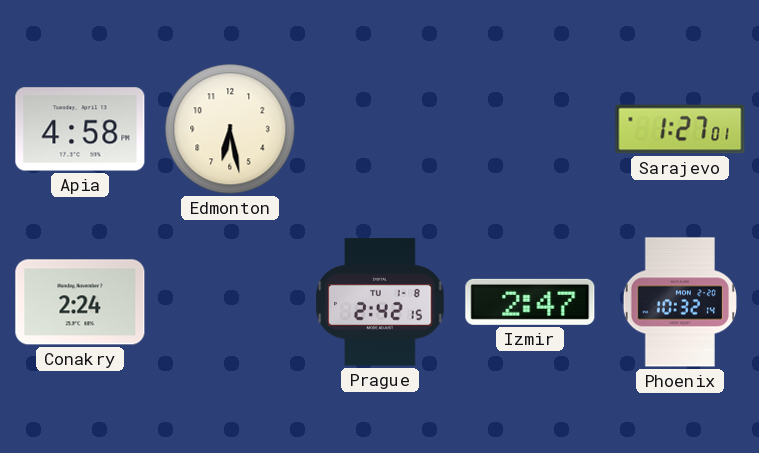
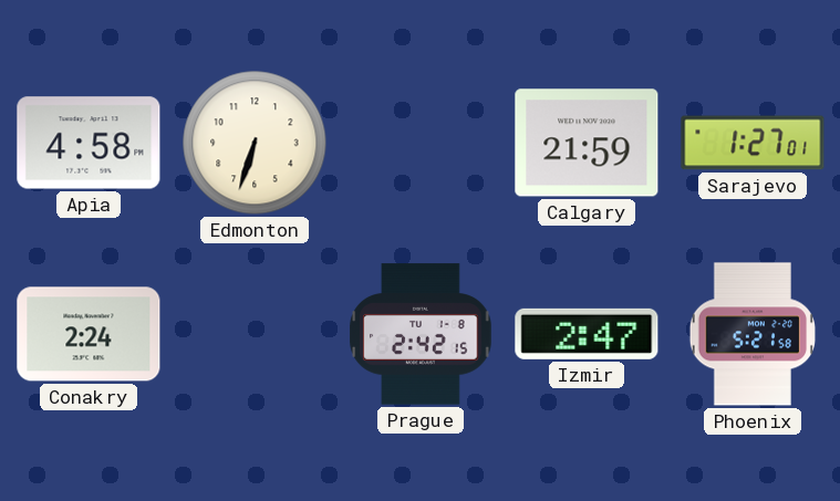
Edmonton: 6:28 -> 6:33 (255, 143)
Calgary: none -> 21:59 (587, 143)
Phoenix: 10:32 -> 5:21 (751, 334)
